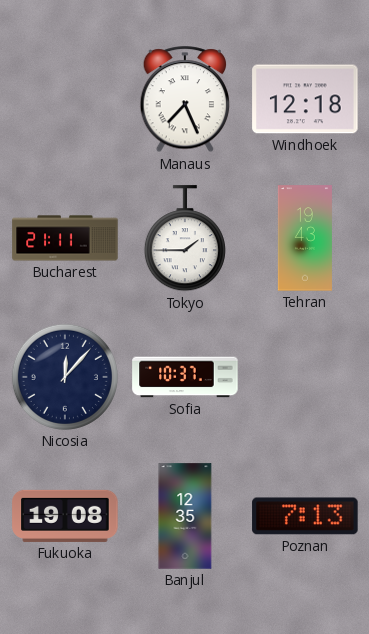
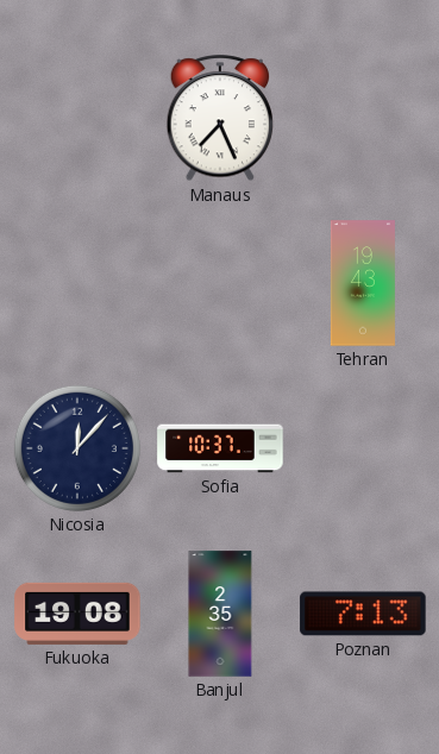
Windhoek: 12:18 -> none (305, 99)
Bucharest: 21:11 -> none (65, 238)
Tokyo: 1:45 -> none (185, 239)
Banjul: 12:35 -> 2:35 (220, 614)
